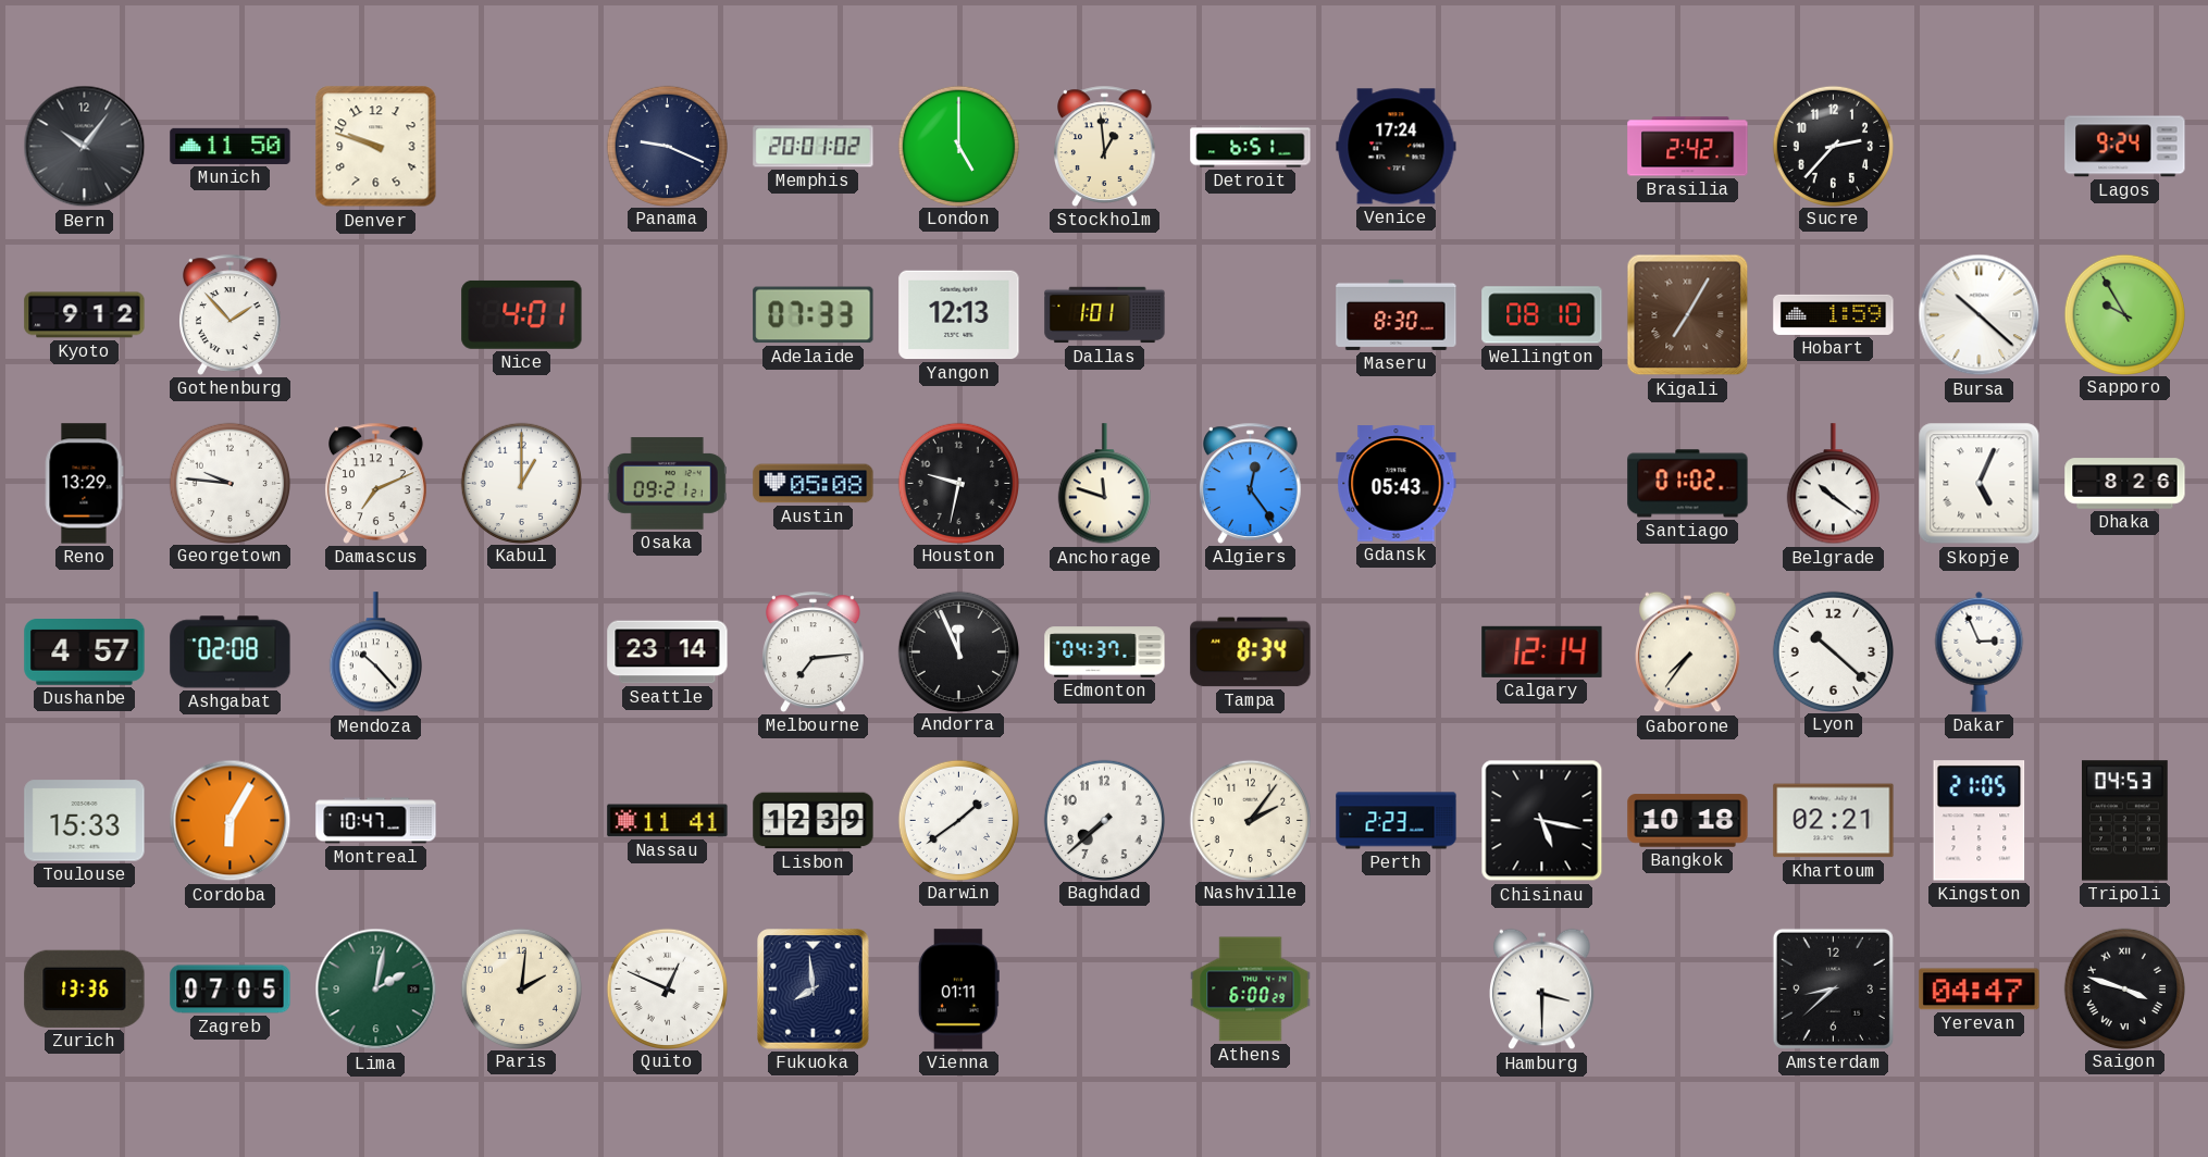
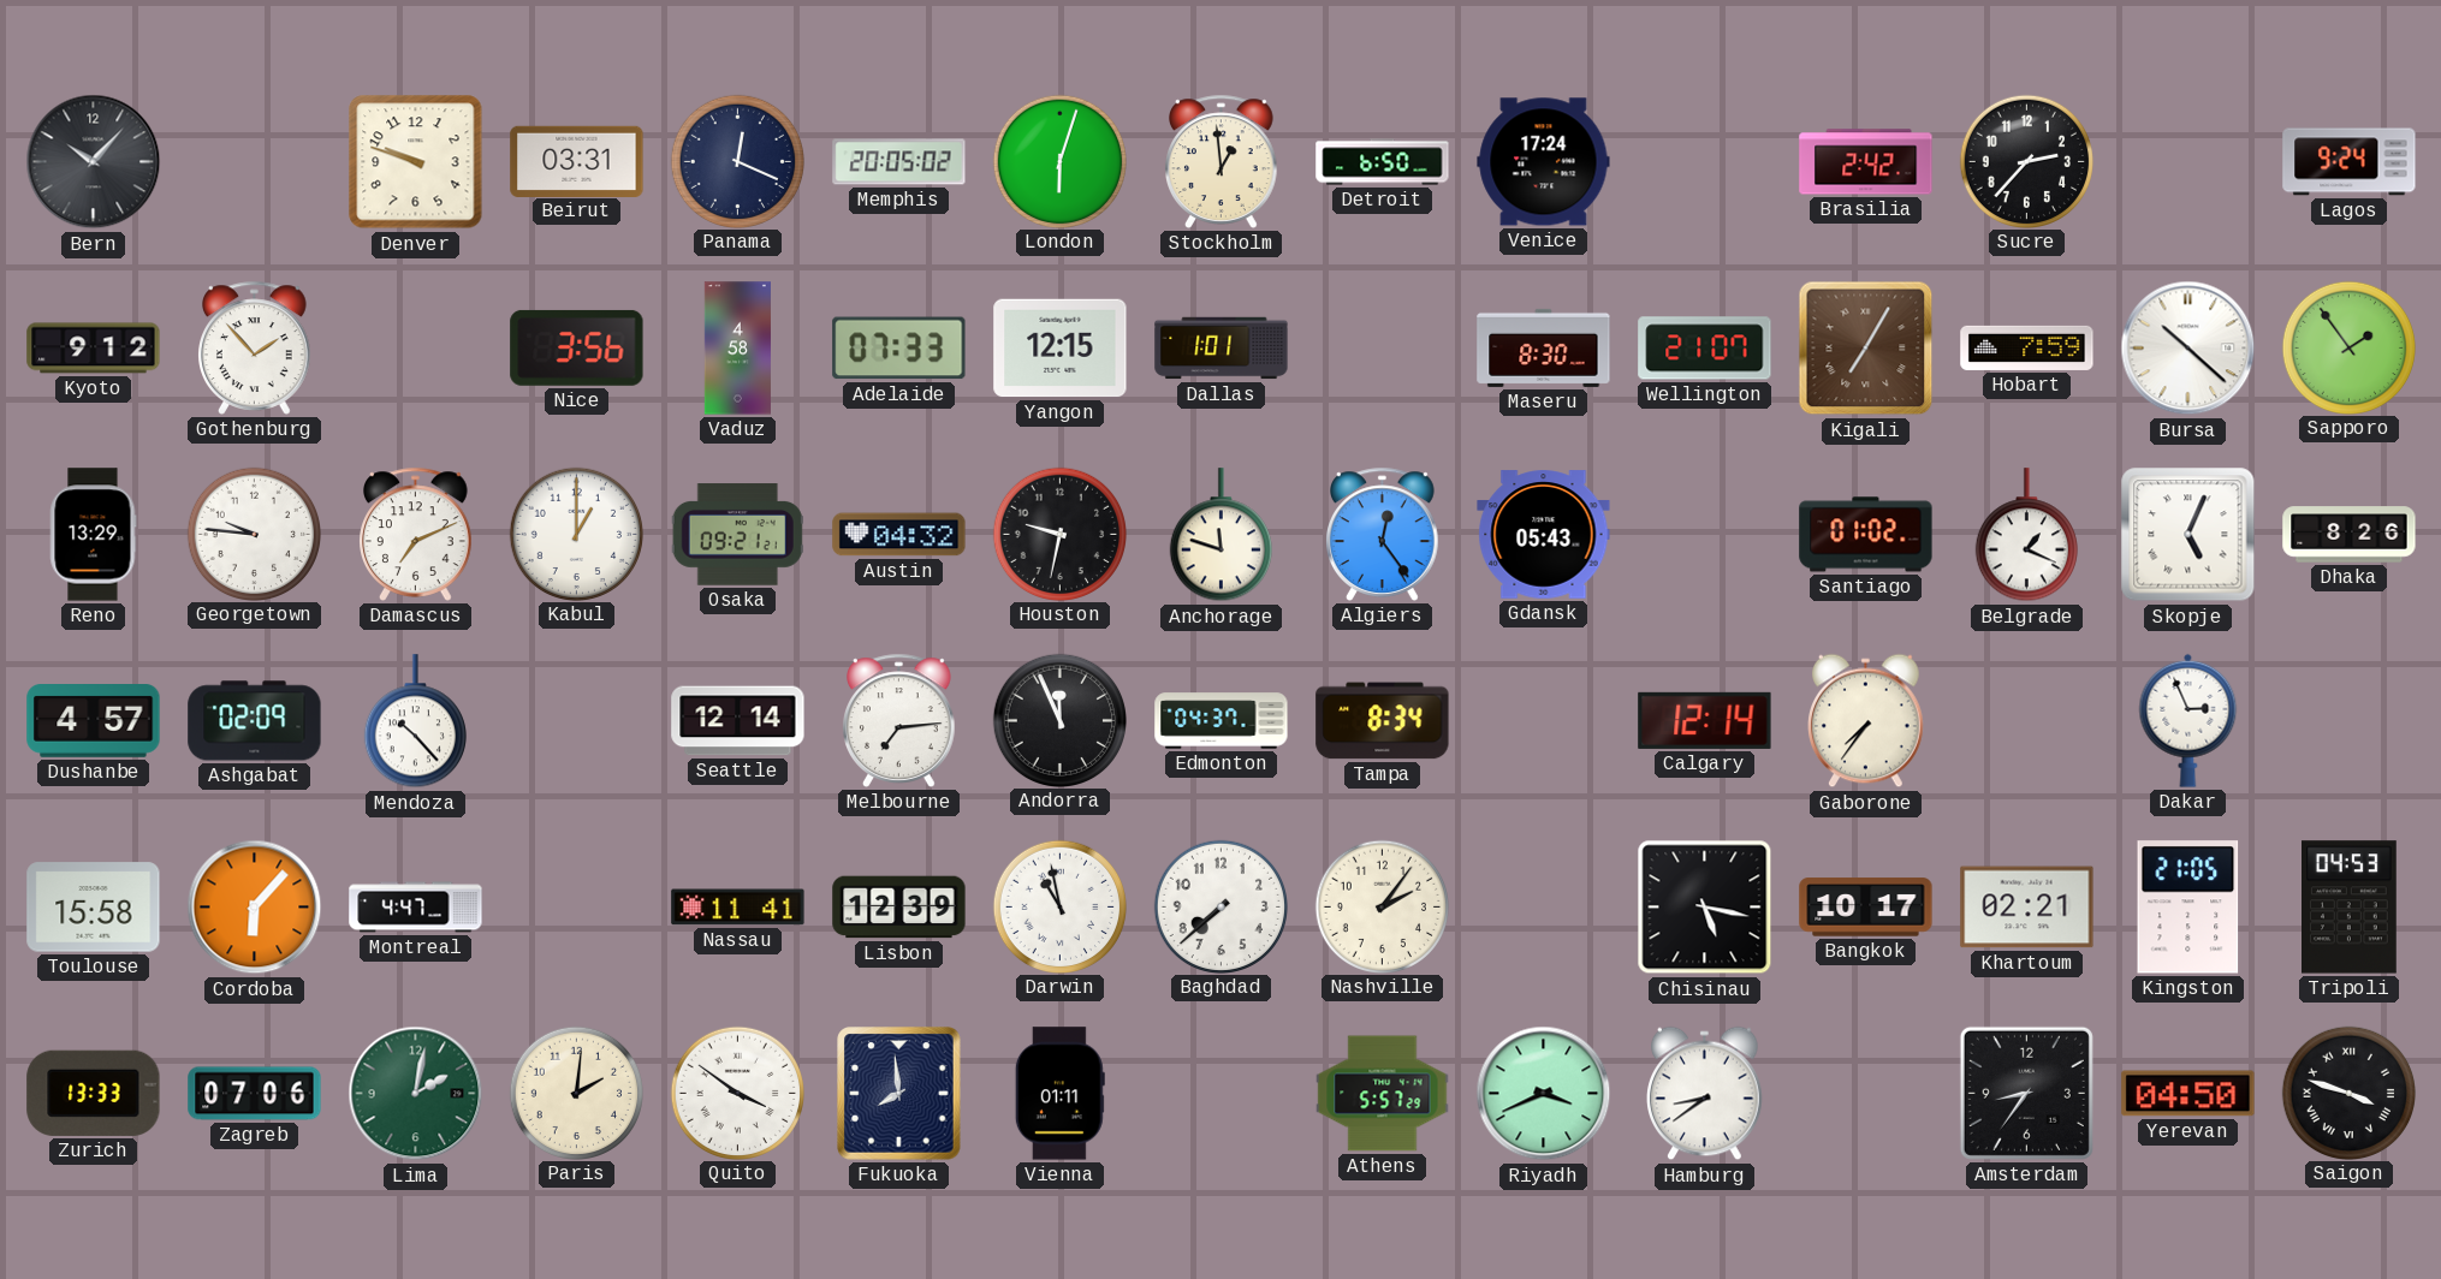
Bern: 10:06 -> 10:07 (94, 162)
Munich: 11:50 -> none (231, 146)
Beirut: none -> 03:31 (577, 161)
Panama: 9:19 -> 12:19 (737, 161)
Memphis: 20:01 -> 20:05 (899, 162)
London: 5:00 -> 6:03 (1059, 161)
Detroit: 6:51 -> 6:50 (1383, 162)
Nice: 4:01 -> 3:56 (577, 347)
Vaduz: none -> 4:58 (737, 349)
Yangon: 12:13 -> 12:15 (1061, 349)
Wellington: 08:10 -> 21:07 (1705, 349)
Hobart: 1:59 -> 7:59 (2027, 347)
Sapporo: 9:55 -> 1:54 (2348, 347)
Austin: 05:08 -> 04:32 (899, 535)
Belgrade: 10:21 -> 1:19 (2026, 535)
Ashgabat: 02:08 -> 02:09 (255, 721)
Seattle: 23:14 -> 12:14 (738, 721)
Lyon: 10:22 -> none (1833, 651)
Toulouse: 15:33 -> 15:58 (94, 908)
Cordoba: 6:05 -> 6:07 (255, 908)
Montreal: 10:47 -> 4:47 (416, 908)
Darwin: 1:39 -> 10:58 (1059, 906)
Perth: 2:23 -> none (1397, 821)
Bangkok: 10:18 -> 10:17 (1866, 908)
Zurich: 13:36 -> 13:33 (94, 1093)
Zagreb: 07:05 -> 07:06 (255, 1094)
Quito: 12:49 -> 3:51 (737, 1093)
Athens: 6:00 -> 5:57 (1383, 1094)
Riyadh: none -> 3:41 (1544, 1094)
Hamburg: 3:30 -> 8:39 (1705, 1094)
Amsterdam: 8:38 -> 8:36 (2026, 1093)
Yerevan: 04:47 -> 04:50 (2188, 1094)
